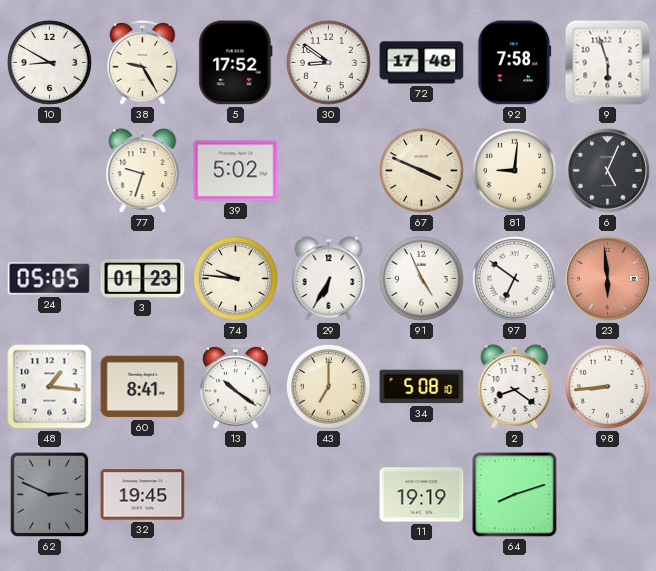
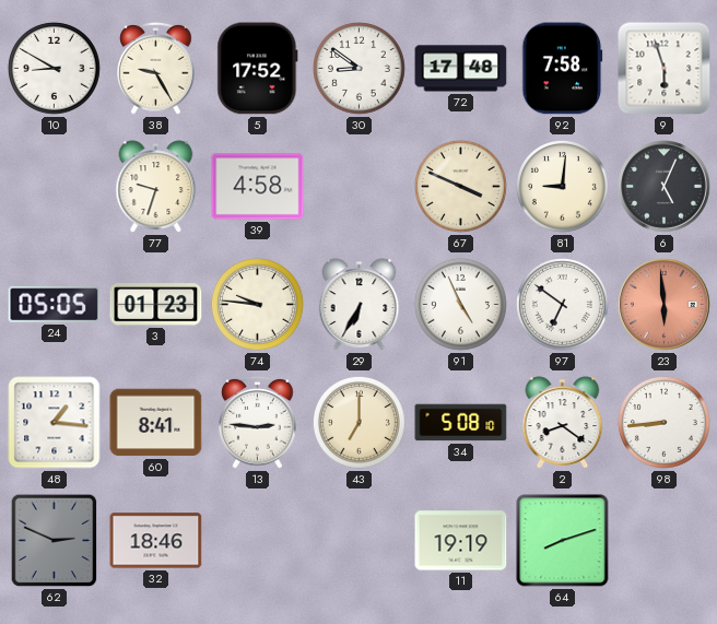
39: 5:02 -> 4:58 (258, 187)
13: 10:21 -> 2:46 (258, 423)
32: 19:45 -> 18:46 (156, 541)
